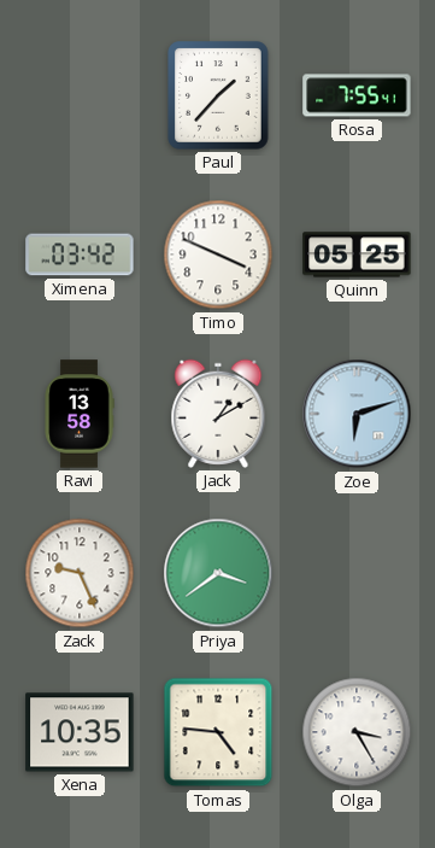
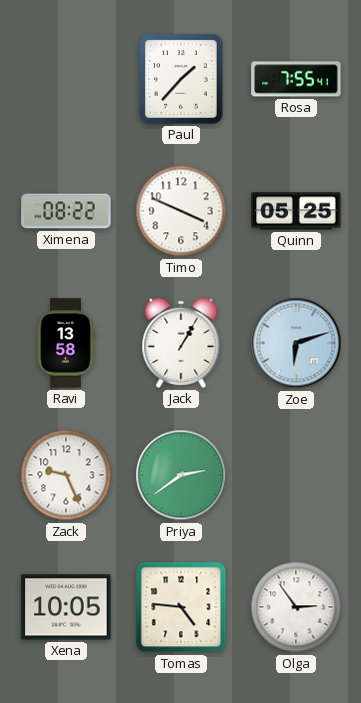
Ximena: 03:42 -> 08:22 (66, 211)
Jack: 1:10 -> 1:05 (181, 343)
Priya: 3:39 -> 2:39 (181, 475)
Xena: 10:35 -> 10:05 (66, 607)
Olga: 3:25 -> 2:54 (296, 607)
